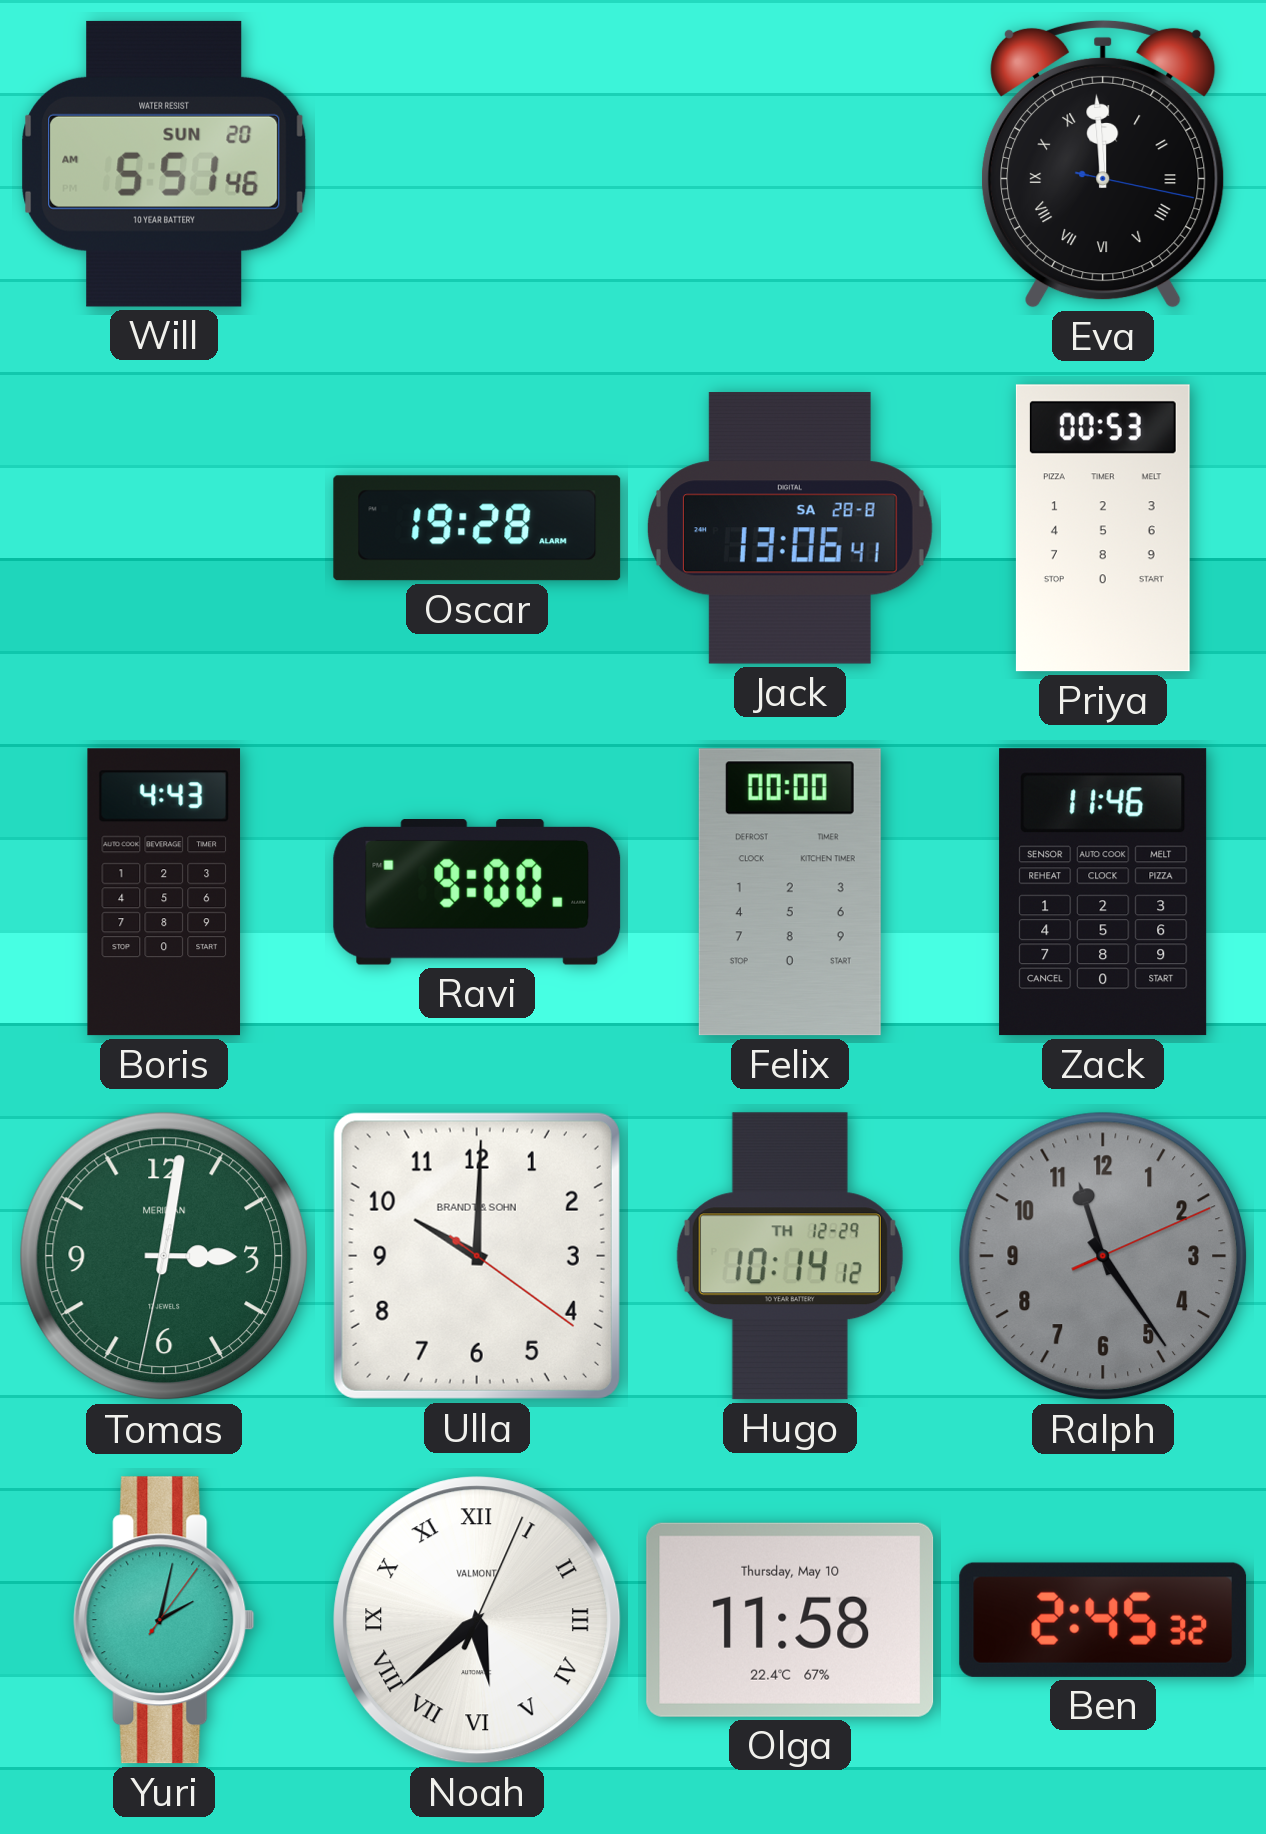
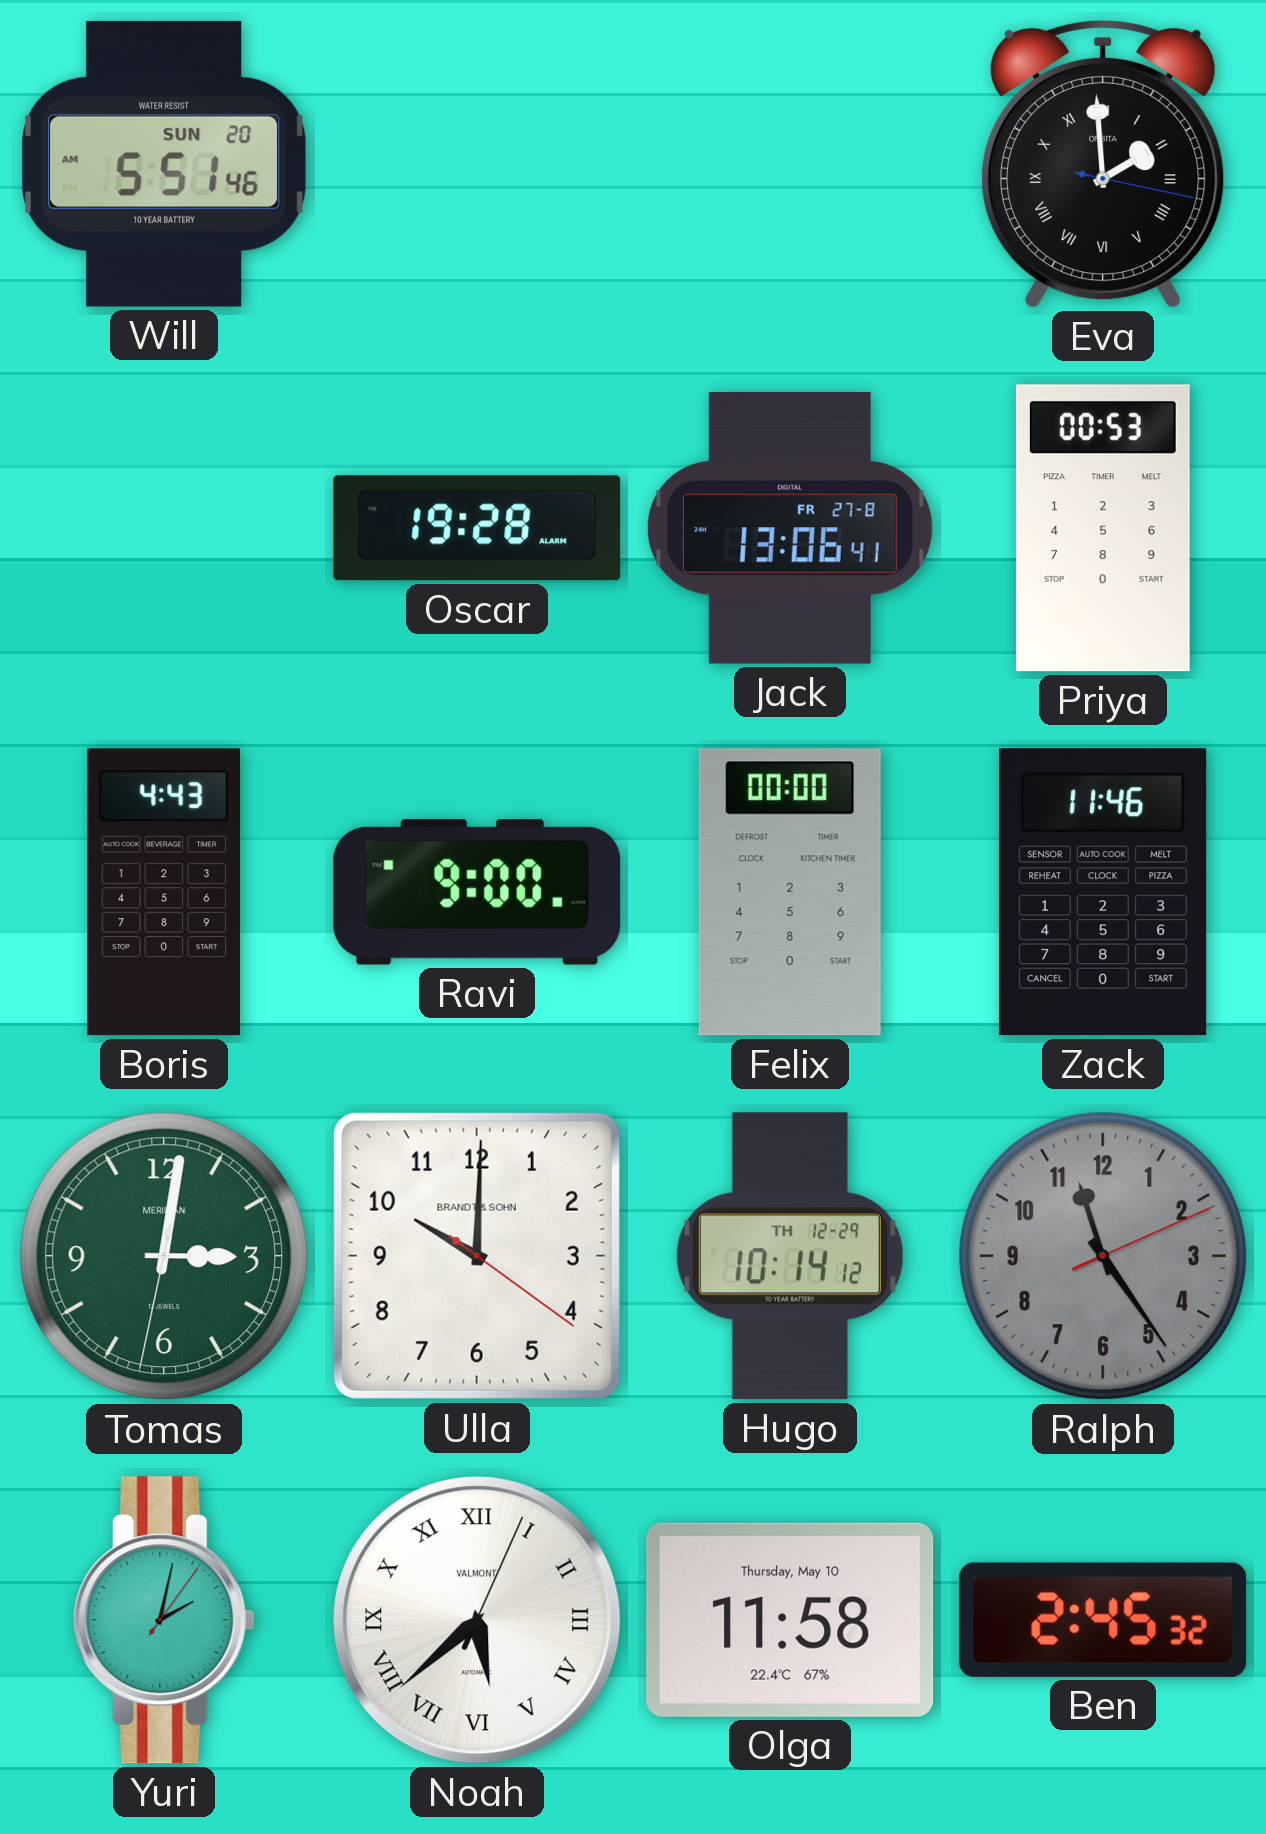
Eva: 11:59 -> 1:59 (1103, 164)
Jack date: SA 28-8 -> FR 27-8 (790, 528)
